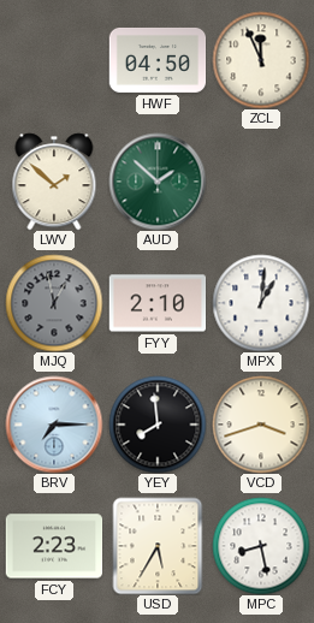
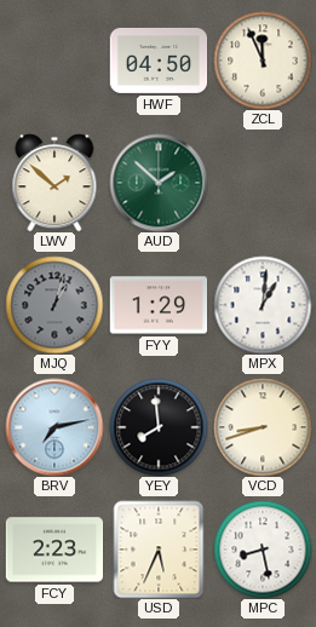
MJQ: 12:58 -> 1:03 (54, 305)
FYY: 2:10 -> 1:29 (159, 305)
BRV: 7:15 -> 7:13 (54, 427)
VCD: 3:42 -> 8:42 (263, 427)
USD: 5:35 -> 5:34 (159, 550)
